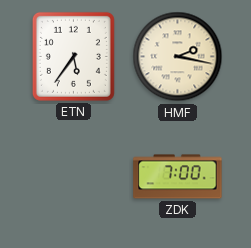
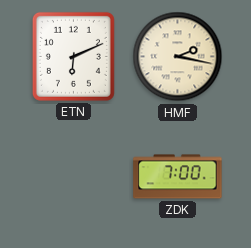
ETN: 5:36 -> 6:11 (73, 56)
